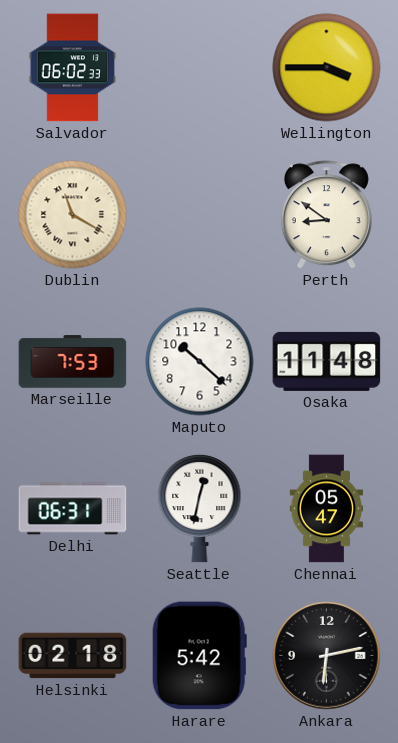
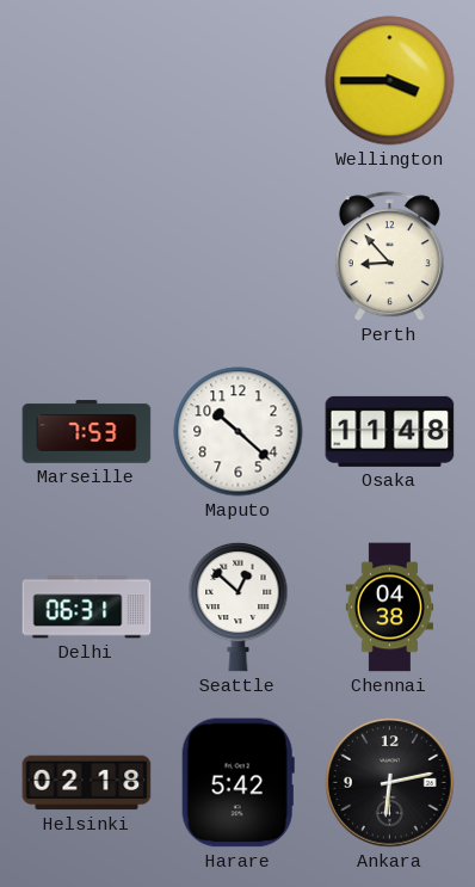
Salvador: 06:02 -> none (72, 68)
Dublin: 11:20 -> none (73, 215)
Perth: 8:51 -> 8:53 (389, 257)
Seattle: 12:32 -> 12:52 (239, 606)
Chennai: 05:47 -> 04:38 (389, 608)
